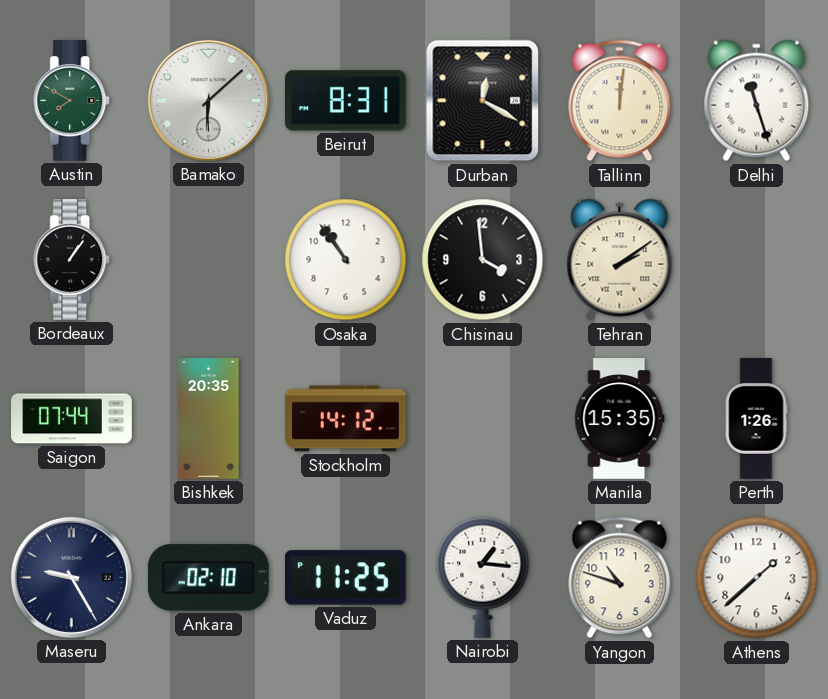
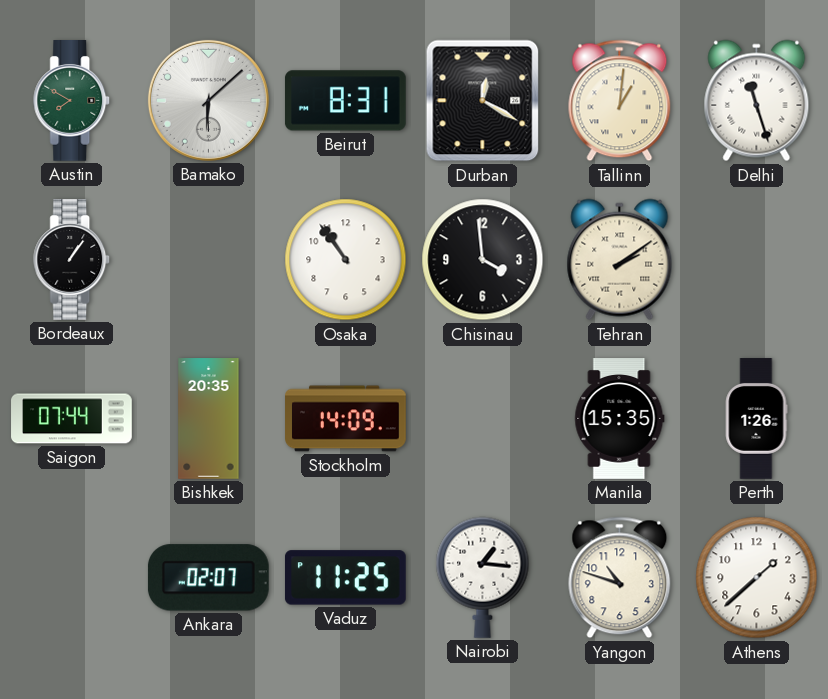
Tallinn: 12:01 -> 1:01 (620, 101)
Stockholm: 14:12 -> 14:09 (346, 419)
Maseru: 9:25 -> none (71, 577)
Ankara: 02:10 -> 02:07 (208, 578)
